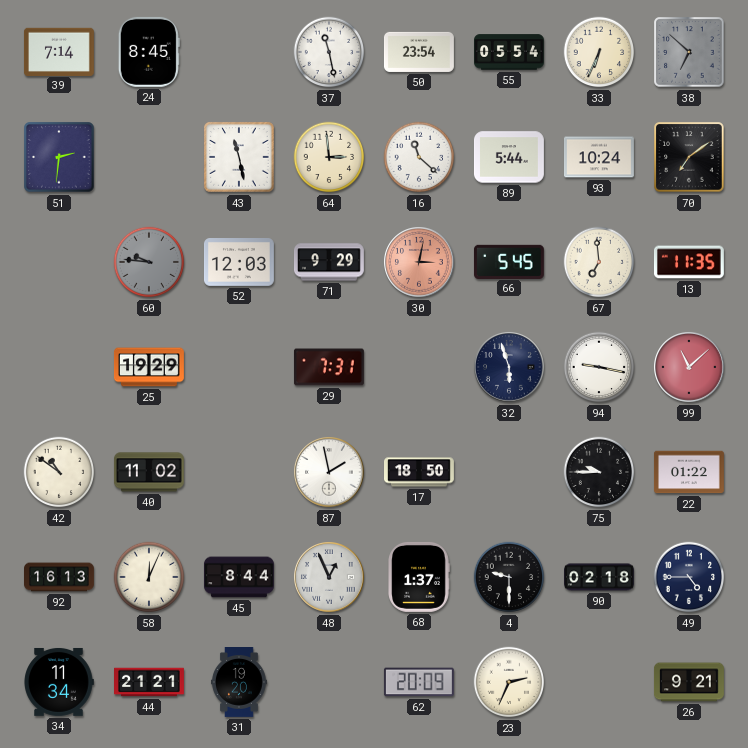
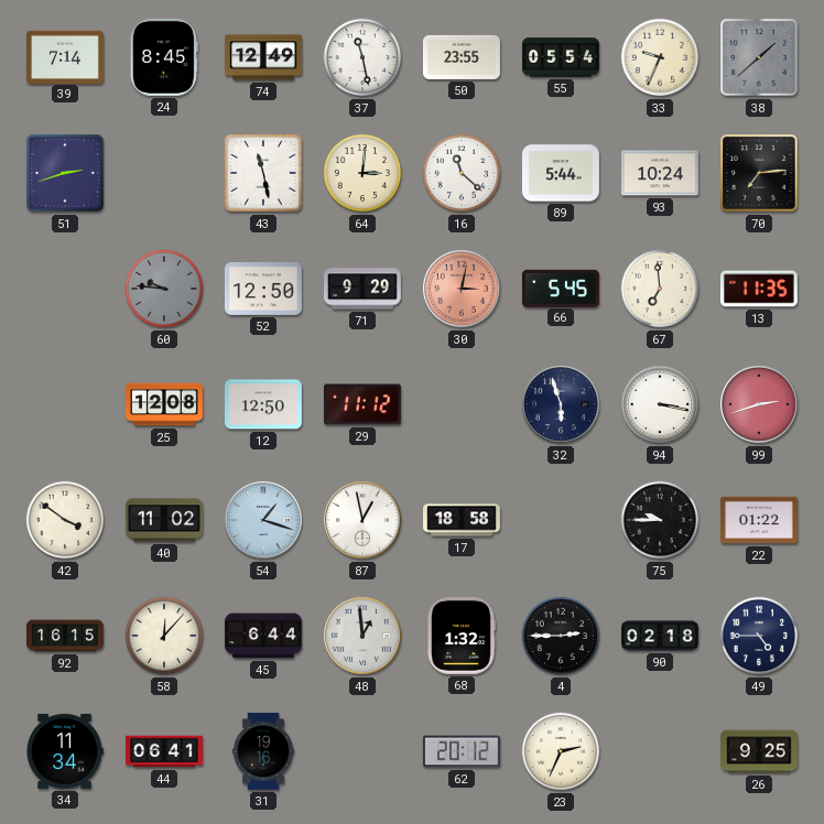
74: none -> 12:49 (263, 57)
50: 23:54 -> 23:55 (462, 57)
33: 6:34 -> 9:34 (660, 57)
38: 6:52 -> 1:38 (759, 57)
51: 2:31 -> 2:42 (65, 173)
64: 2:59 -> 3:01 (362, 173)
70: 7:09 -> 7:14 (759, 173)
52: 12:03 -> 12:50 (263, 290)
25: 19:29 -> 12:08 (164, 404)
12: none -> 12:50 (263, 404)
29: 7:31 -> 11:12 (362, 404)
94: 9:17 -> 3:17 (660, 404)
99: 11:08 -> 2:42 (760, 405)
42: 10:51 -> 3:51 (65, 520)
54: none -> 1:18 (264, 521)
87: 1:58 -> 12:58 (364, 521)
17: 18:50 -> 18:58 (463, 520)
92: 16:13 -> 16:15 (66, 636)
58: 12:04 -> 12:07 (164, 636)
45: 8:44 -> 6:44 (263, 636)
48: 12:56 -> 12:59 (364, 637)
68: 1:37 -> 1:32 (462, 636)
4: 9:30 -> 2:45 (561, 636)
44: 21:21 -> 06:41 (165, 751)
31: 19:20 -> 19:16 (263, 752)
62: 20:09 -> 20:12 (462, 751)
26: 9:21 -> 9:25 (759, 751)
